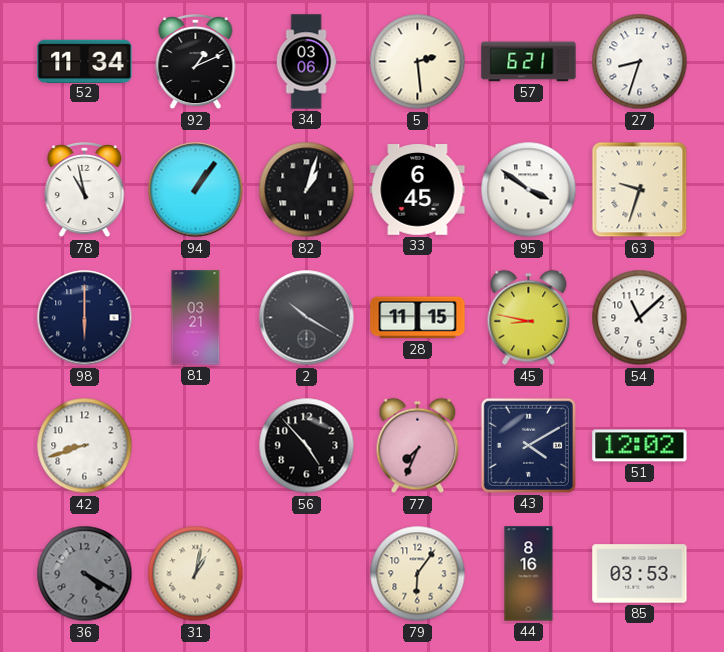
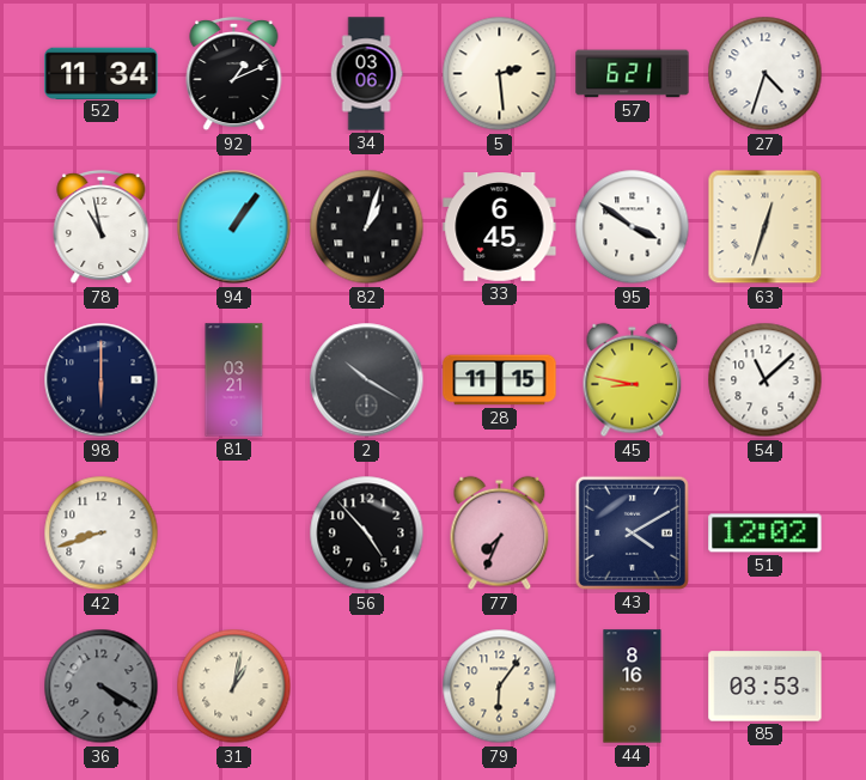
27: 8:33 -> 4:33 (766, 74)
63: 9:33 -> 12:33 (766, 227)
